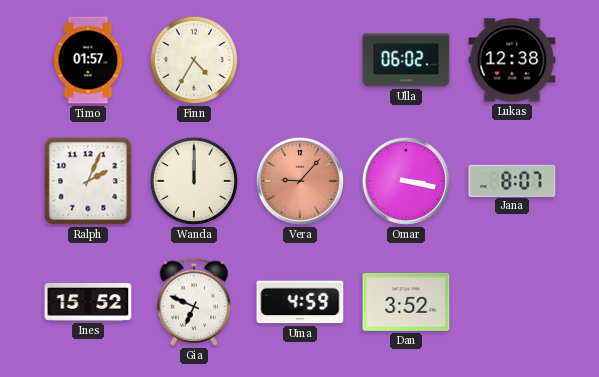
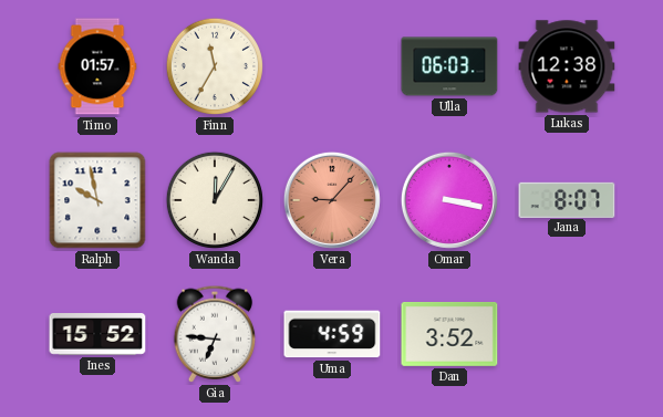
Finn: 4:35 -> 11:35 (215, 66)
Ulla: 06:02 -> 06:03 (449, 66)
Ralph: 2:04 -> 9:58 (97, 200)
Wanda: 12:00 -> 12:05 (215, 200)
Gia: 6:49 -> 6:46 (215, 334)
